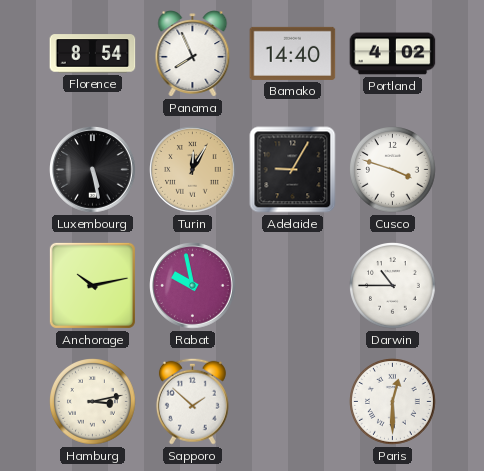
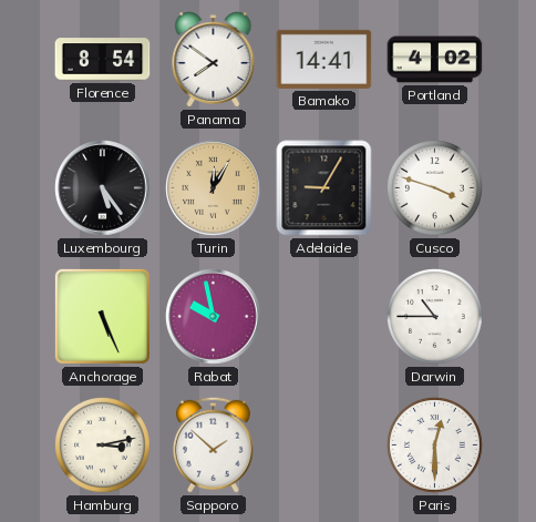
Panama: 7:56 -> 7:51 (214, 60)
Bamako: 14:40 -> 14:41 (324, 59)
Luxembourg: 5:28 -> 5:24 (103, 188)
Anchorage: 10:13 -> 5:26 (102, 316)
